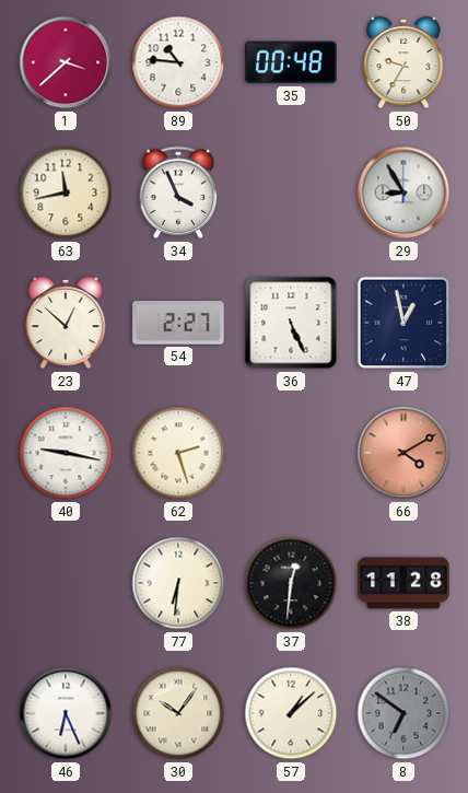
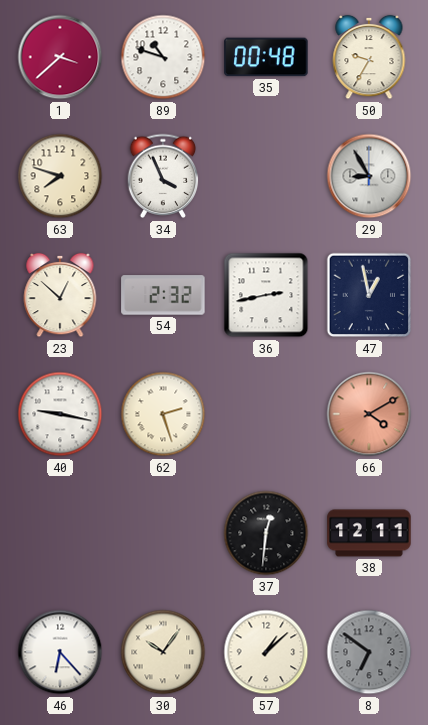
89: 10:46 -> 10:48 (163, 57)
63: 11:43 -> 7:48 (60, 176)
54: 2:27 -> 2:32 (163, 295)
36: 5:26 -> 2:43 (266, 295)
77: 6:31 -> none (178, 583)
38: 11:28 -> 12:11 (369, 533)
46: 6:26 -> 6:23 (60, 652)
